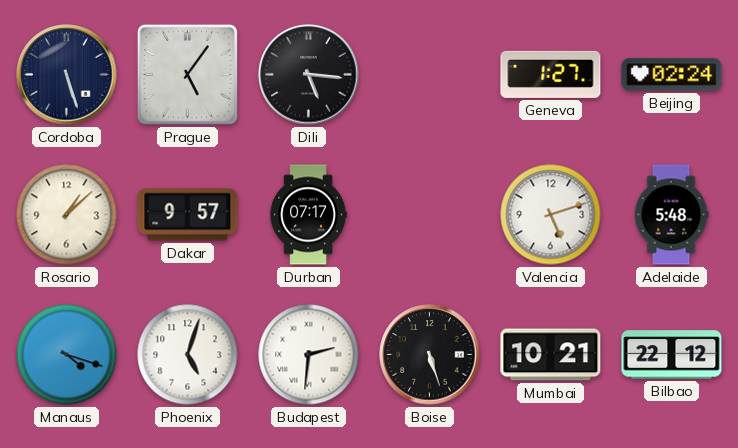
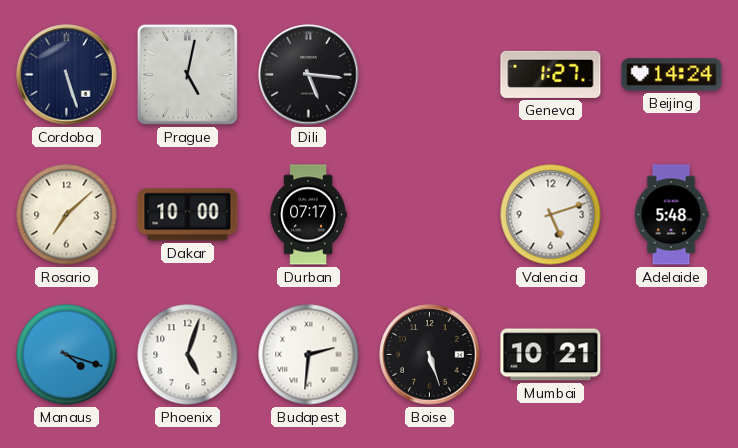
Prague: 5:06 -> 5:02 (187, 74)
Beijing: 02:24 -> 14:24 (672, 75)
Rosario: 1:08 -> 7:08 (67, 215)
Dakar: 9:57 -> 10:00 (188, 215)
Bilbao: 22:12 -> none (672, 355)
